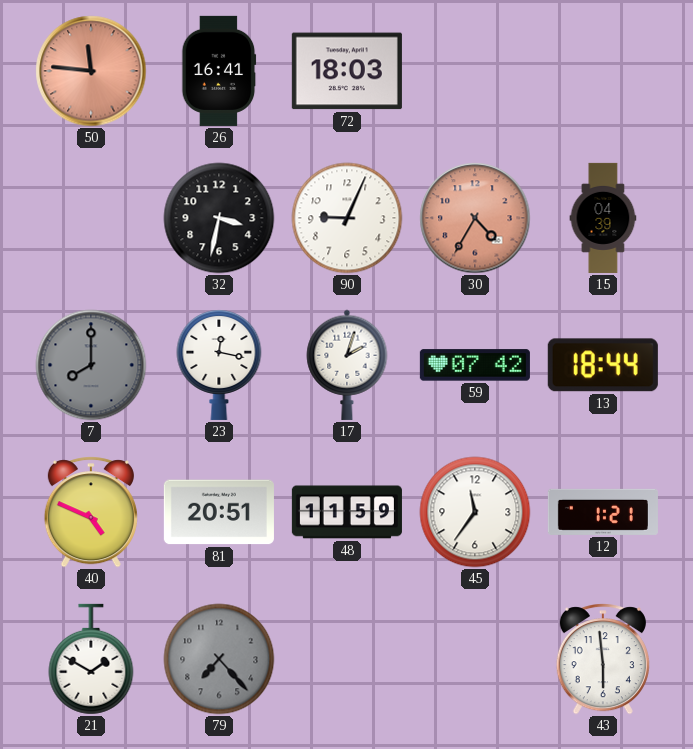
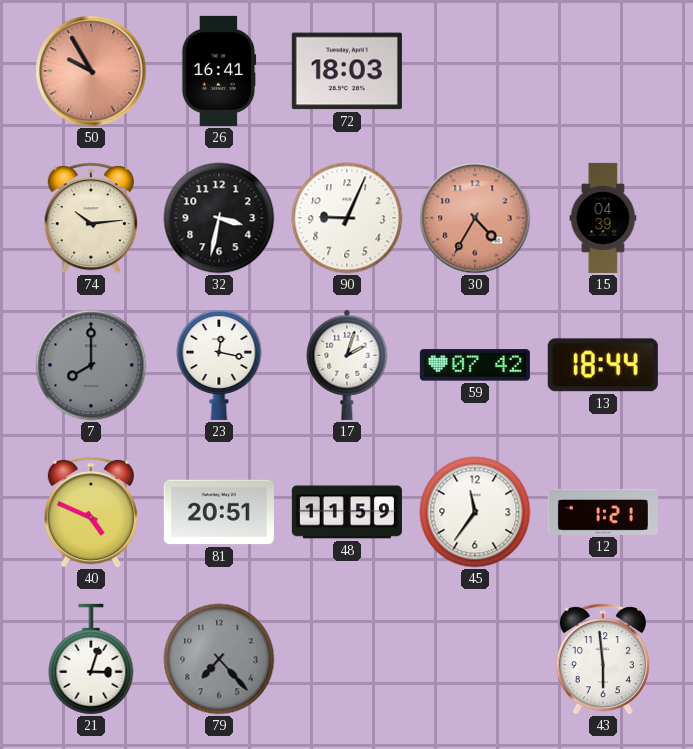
50: 11:46 -> 9:55 (91, 71)
74: none -> 10:14 (91, 218)
21: 1:50 -> 3:03 (91, 659)
